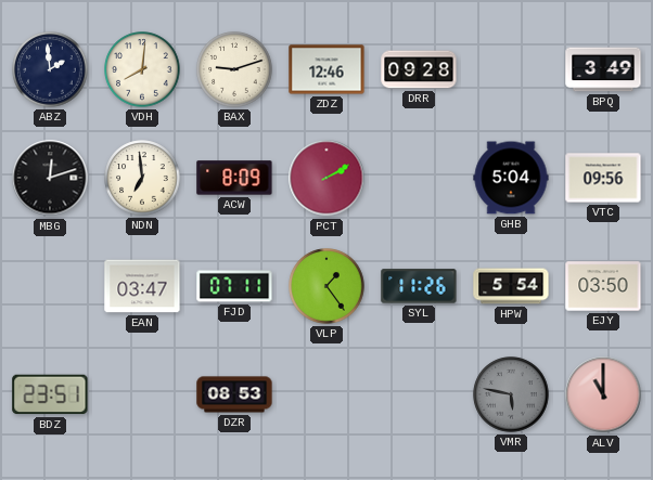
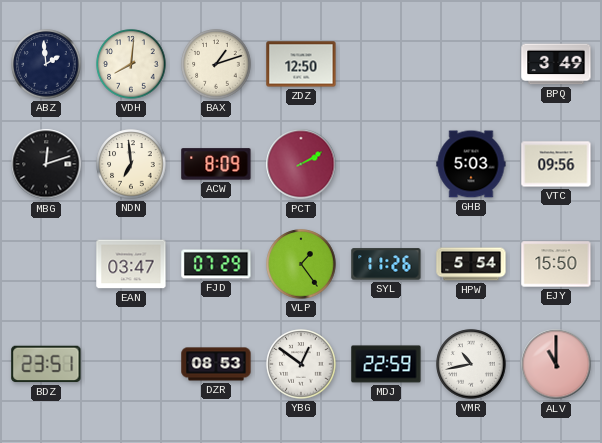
BAX: 9:12 -> 1:12 (216, 64)
ZDZ: 12:46 -> 12:50 (301, 64)
DRR: 09:28 -> none (419, 69)
GHB: 5:04 -> 5:03 (471, 164)
FJD: 07:11 -> 07:29 (216, 264)
EJY: 03:50 -> 15:50 (556, 264)
YBG: none -> 12:51 (301, 364)
MDJ: none -> 22:59 (386, 364)
VMR: 5:47 -> 10:43 (471, 364)
VMR dial: grey -> white (471, 364)
